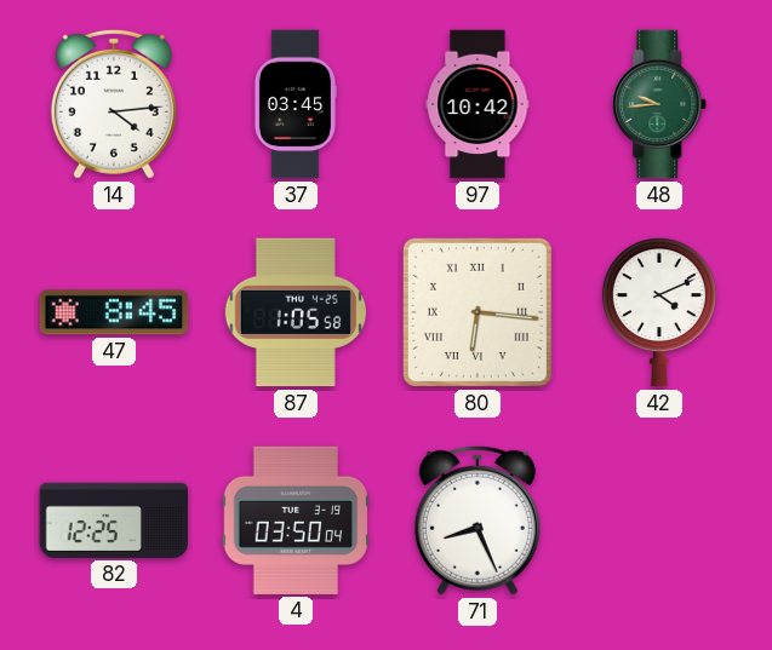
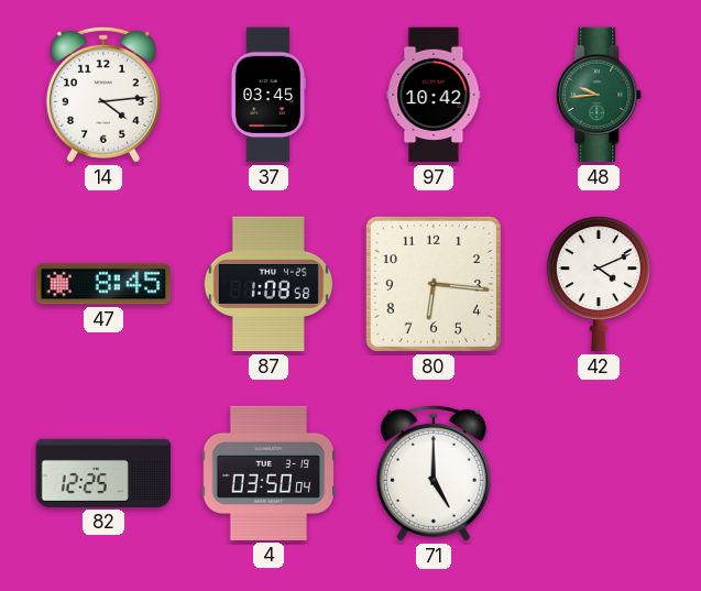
87: 1:05 -> 1:08 (269, 284)
80 numerals: Roman -> Arabic (434, 284)
71: 8:26 -> 5:00 (434, 473)
